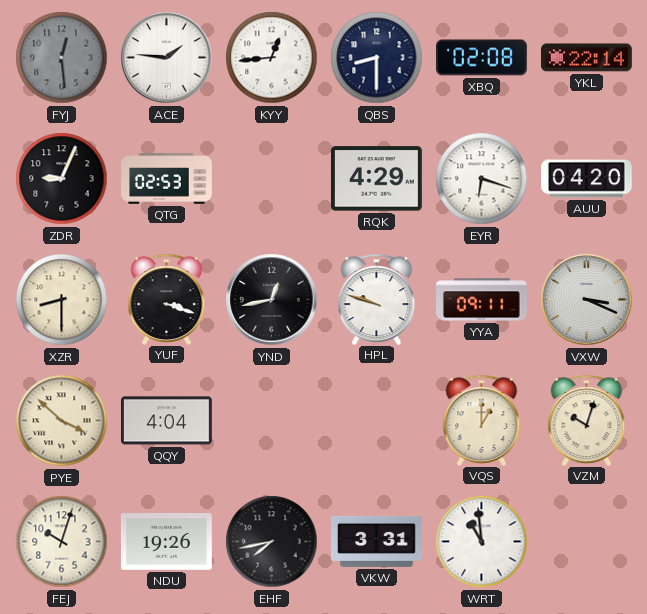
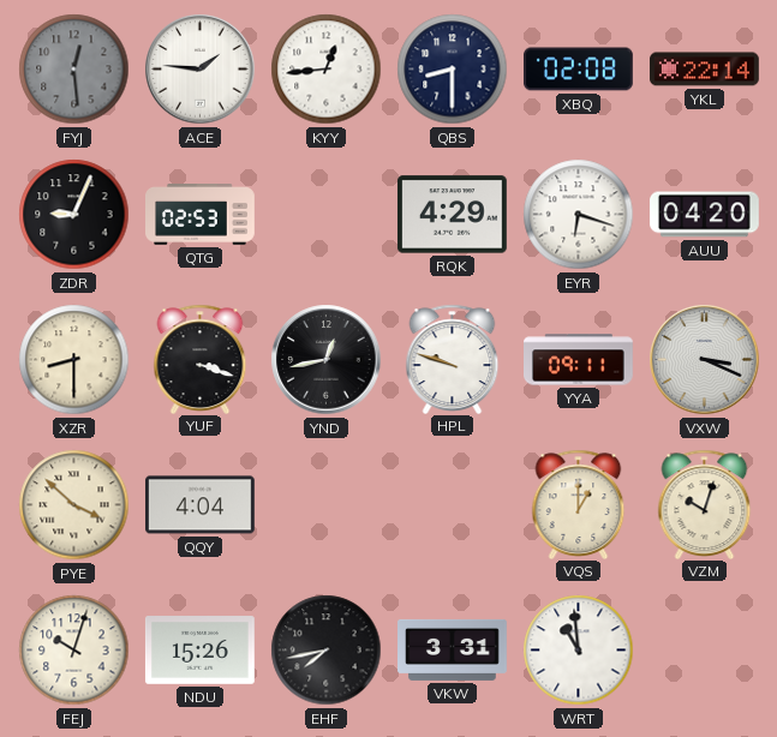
NDU: 19:26 -> 15:26 (201, 651)
